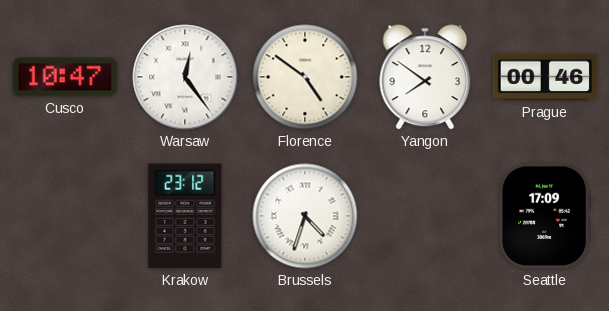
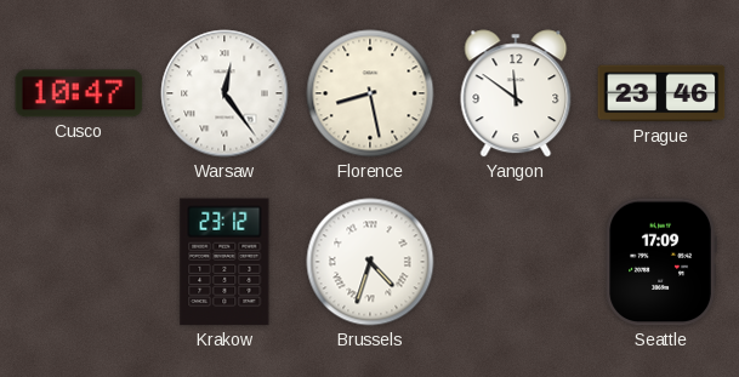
Florence: 4:51 -> 8:28 (370, 93)
Yangon: 7:51 -> 11:51 (516, 93)
Prague: 00:46 -> 23:46 (661, 93)
